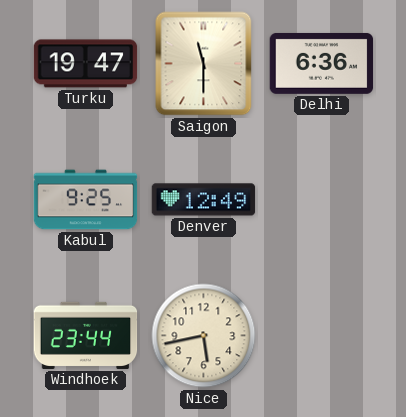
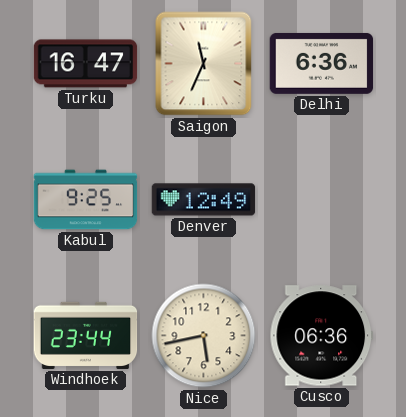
Turku: 19:47 -> 16:47 (86, 64)
Saigon: 11:30 -> 11:34 (204, 64)
Cusco: none -> 06:36 (322, 336)
